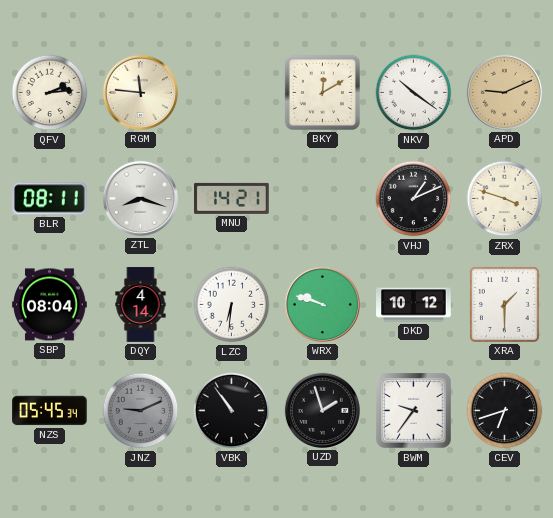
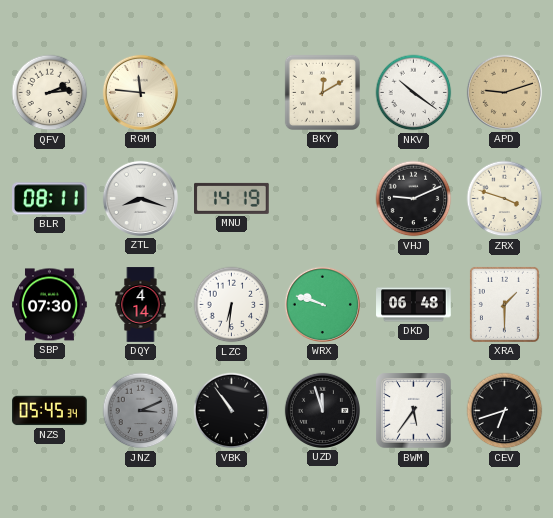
APD: 9:11 -> 9:12 (504, 92)
MNU: 14:21 -> 14:19 (232, 198)
VHJ: 1:11 -> 9:11 (414, 199)
SBP: 08:04 -> 07:30 (50, 305)
DKD: 10:12 -> 06:48 (414, 305)
JNZ: 9:11 -> 3:11 (141, 411)
UZD: 1:57 -> 11:57 (322, 410)
BWM: 9:36 -> 5:36 (414, 411)
